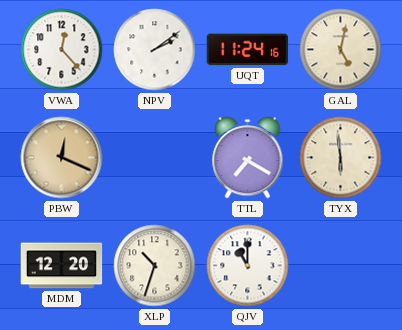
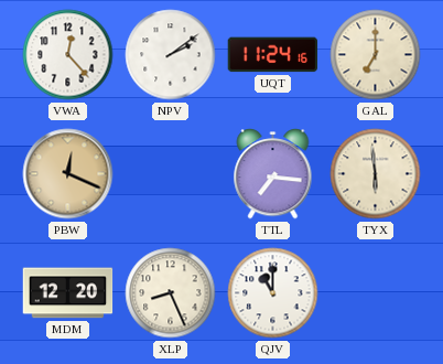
GAL: 5:02 -> 7:00 (376, 55)
TTL: 7:20 -> 7:16 (273, 174)
XLP: 10:33 -> 8:26 (171, 293)
